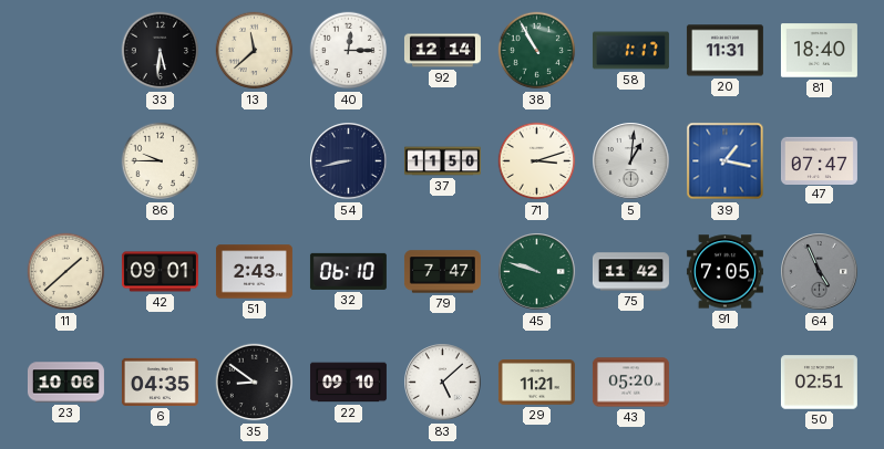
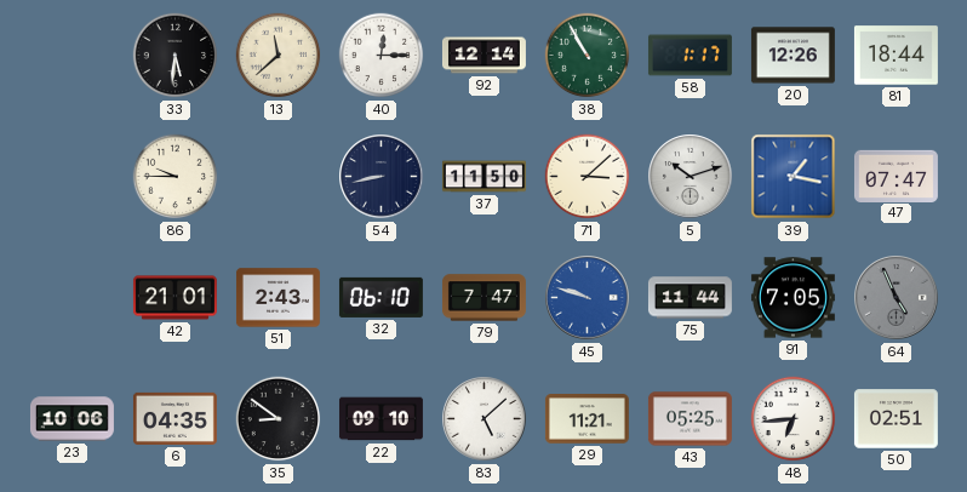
20: 11:31 -> 12:26 (793, 56)
81: 18:40 -> 18:44 (896, 56)
71: 3:12 -> 3:08 (588, 177)
5: 1:01 -> 10:12 (691, 177)
11: 1:38 -> none (66, 272)
42: 09:01 -> 21:01 (174, 298)
45 dial: green -> blue (588, 298)
75: 11:42 -> 11:44 (690, 298)
43: 05:20 -> 05:25 (690, 419)
48: none -> 6:44 (794, 419)
